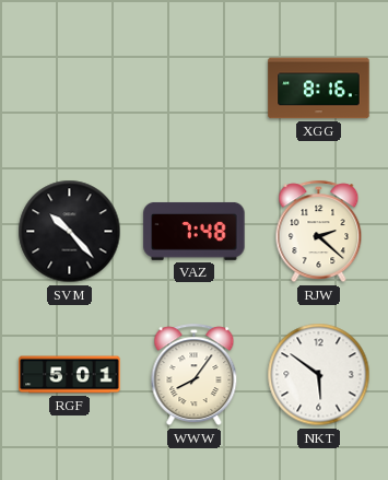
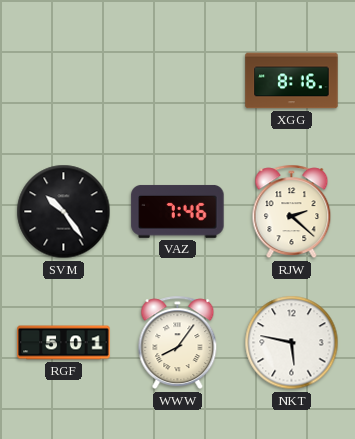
SVM: 10:23 -> 10:24 (64, 212)
VAZ: 7:48 -> 7:46 (178, 211)
NKT: 5:51 -> 5:47 (292, 343)
